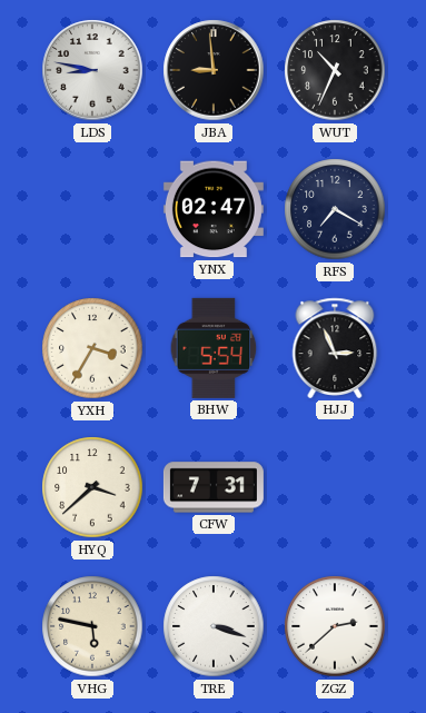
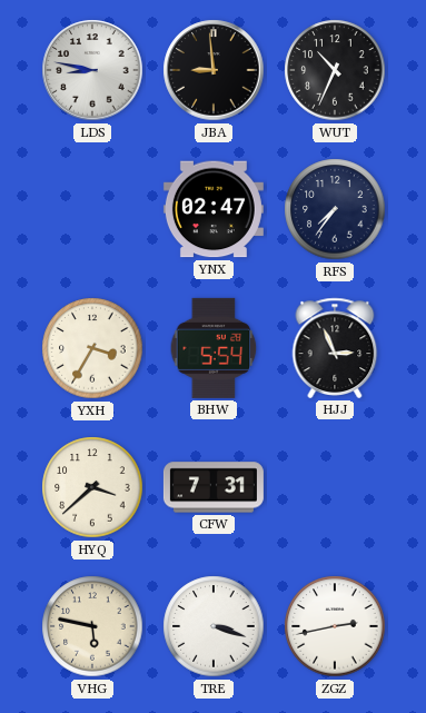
RFS: 7:20 -> 7:36 (335, 209)
ZGZ: 2:38 -> 2:43 (335, 626)
